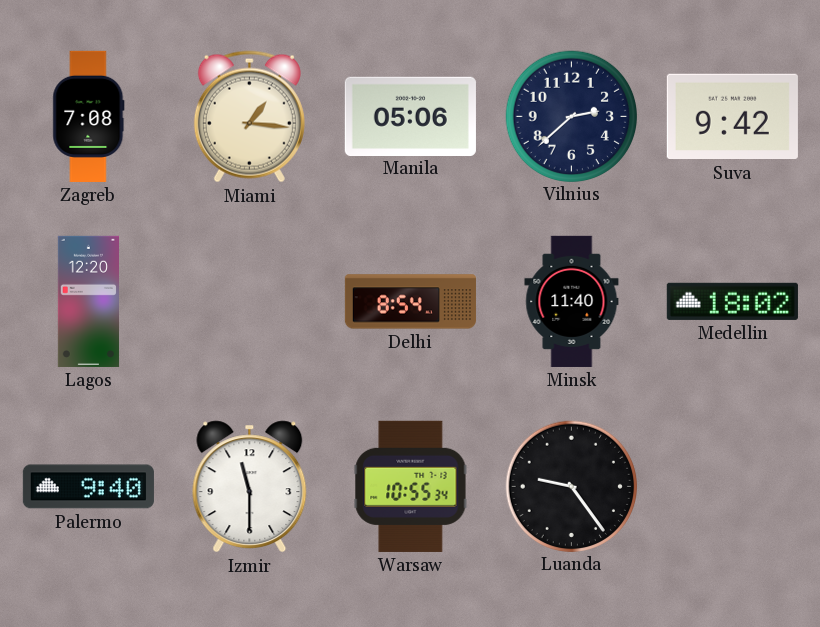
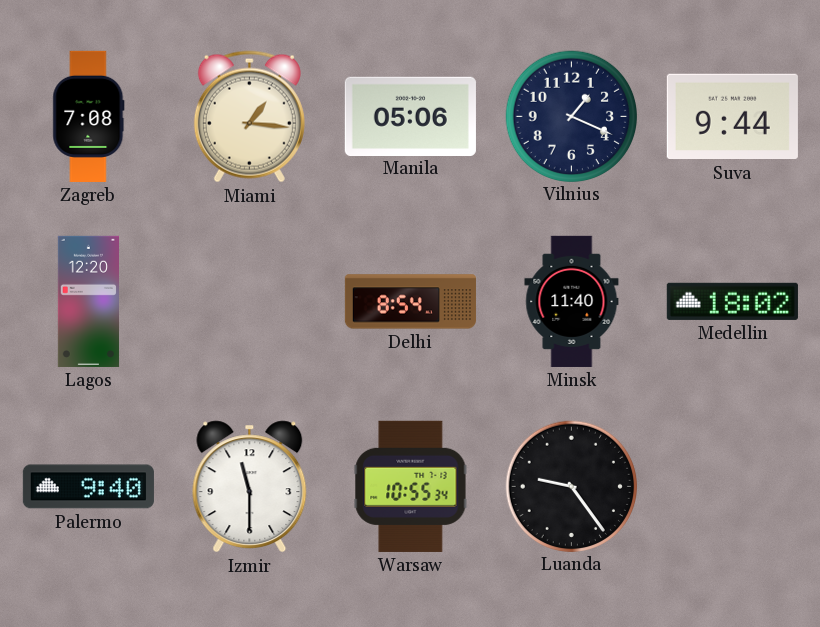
Vilnius: 2:38 -> 1:19 (571, 116)
Suva: 9:42 -> 9:44 (732, 117)
